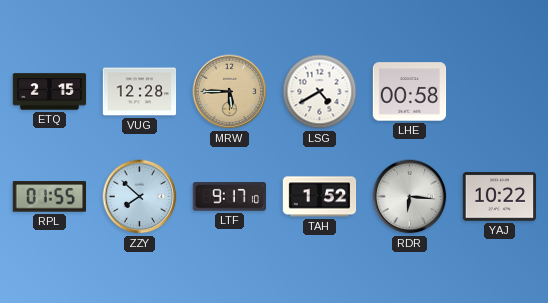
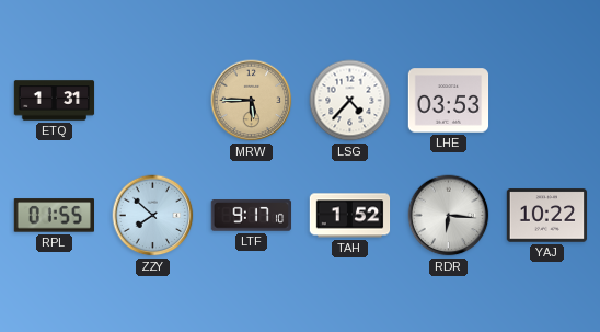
ETQ: 2:15 -> 1:31 (55, 101)
VUG: 12:28 -> none (140, 92)
LSG: 4:40 -> 4:37 (350, 101)
LHE: 00:58 -> 03:53 (449, 101)
